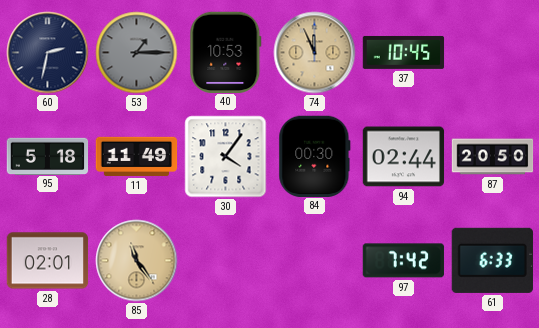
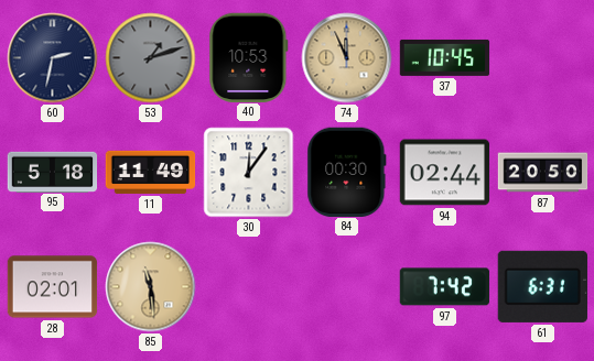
53: 1:15 -> 1:12 (151, 58)
30: 4:06 -> 12:06 (249, 173)
85: 11:24 -> 11:29 (151, 287)
61: 6:33 -> 6:31 (542, 286)
